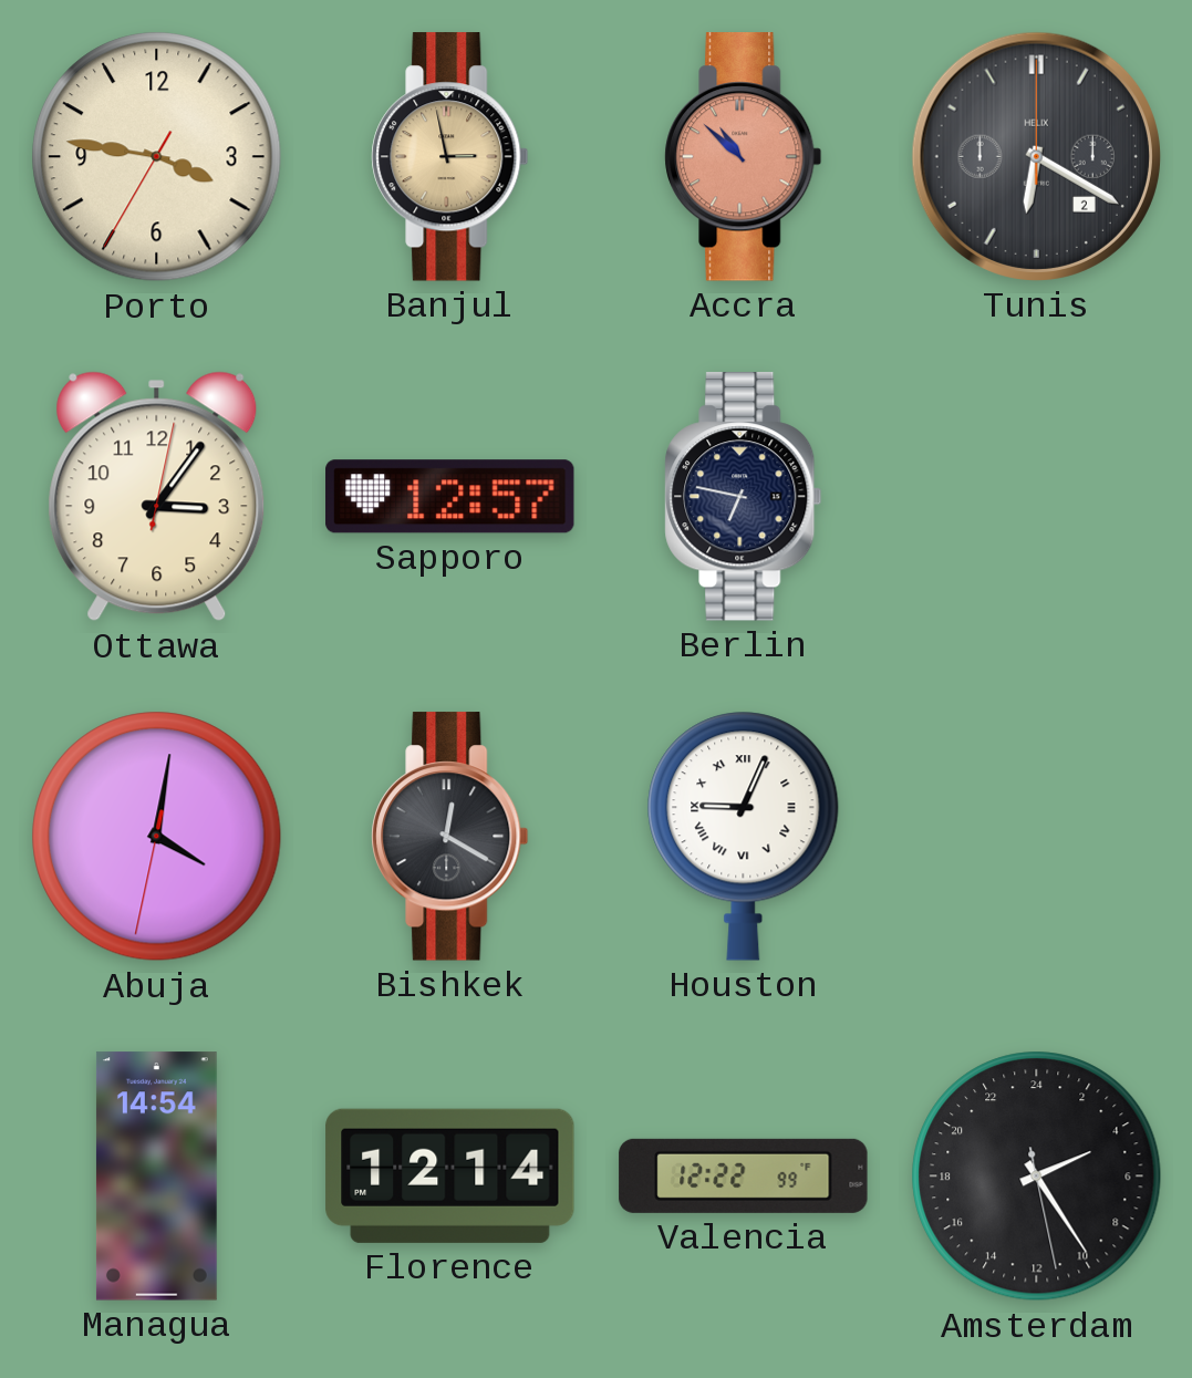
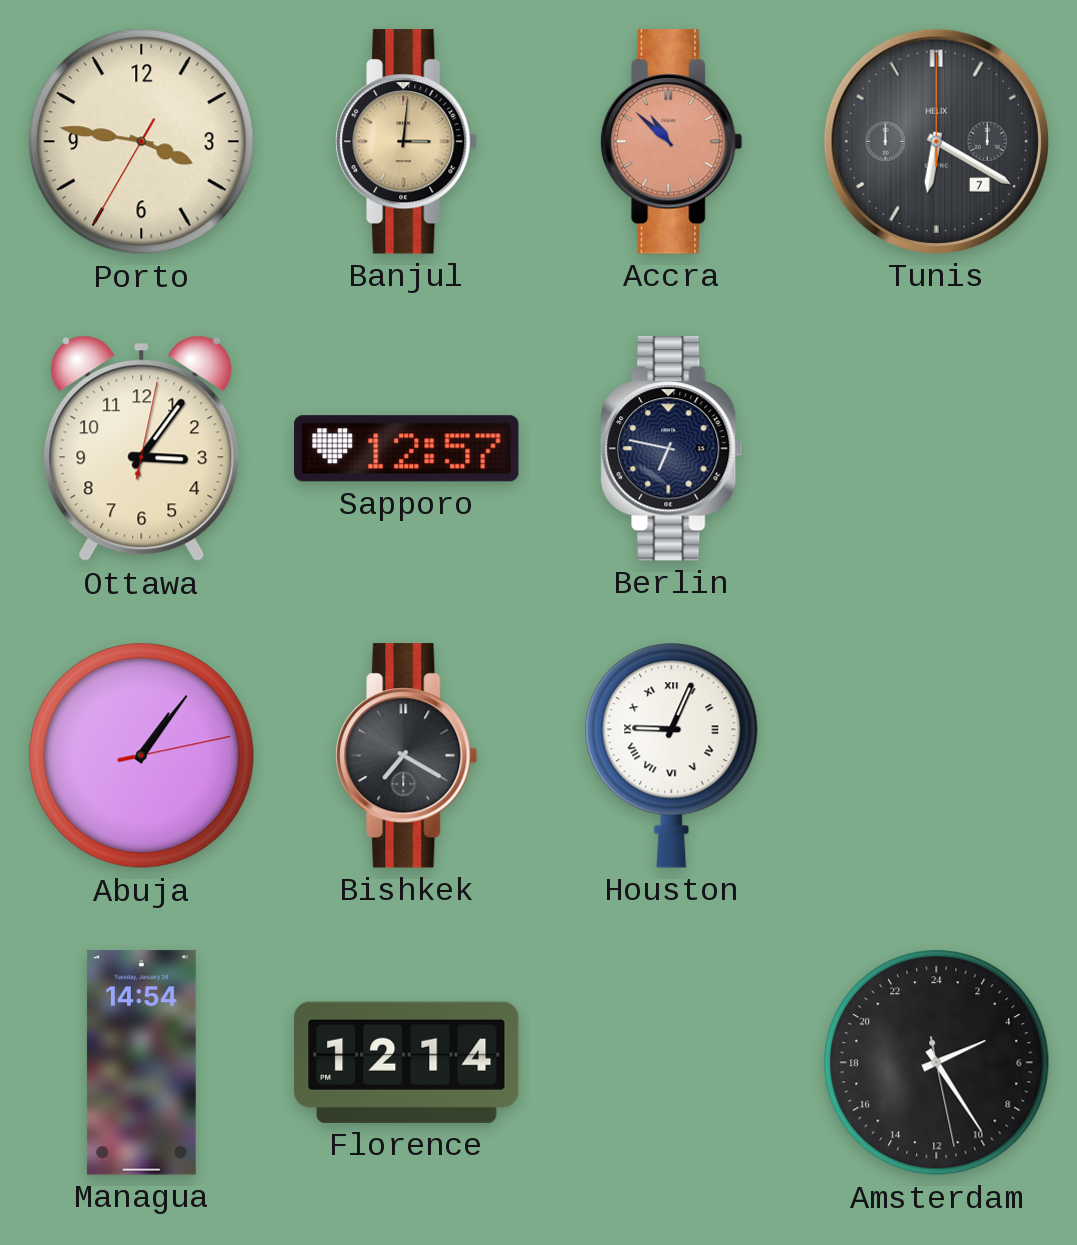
Banjul: 2:58 -> 3:01 (407, 142)
Tunis date: 2 -> 7 (936, 141)
Abuja: 4:01 -> 1:06 (142, 756)
Bishkek: 12:20 -> 7:20 (407, 756)
Valencia: 12:22 -> none (744, 1175)
